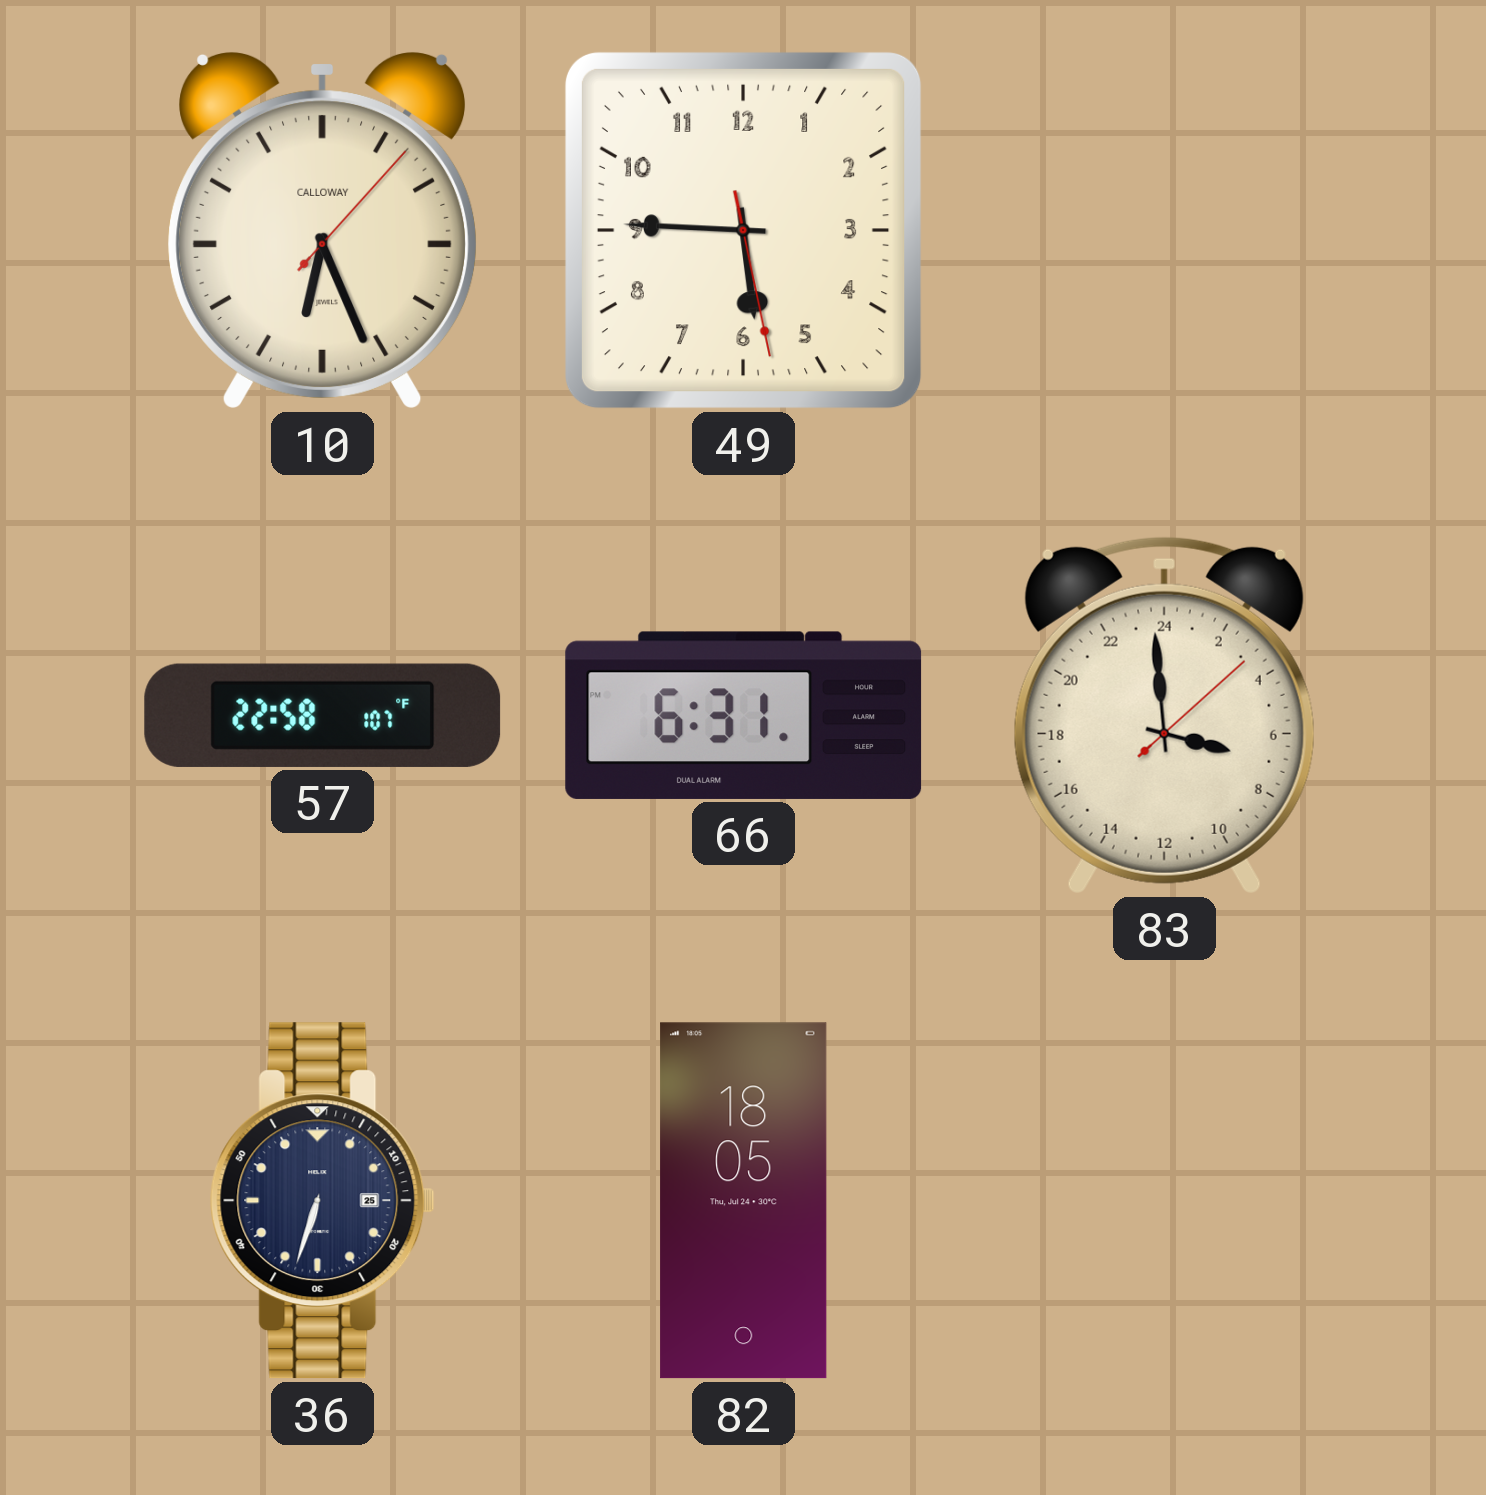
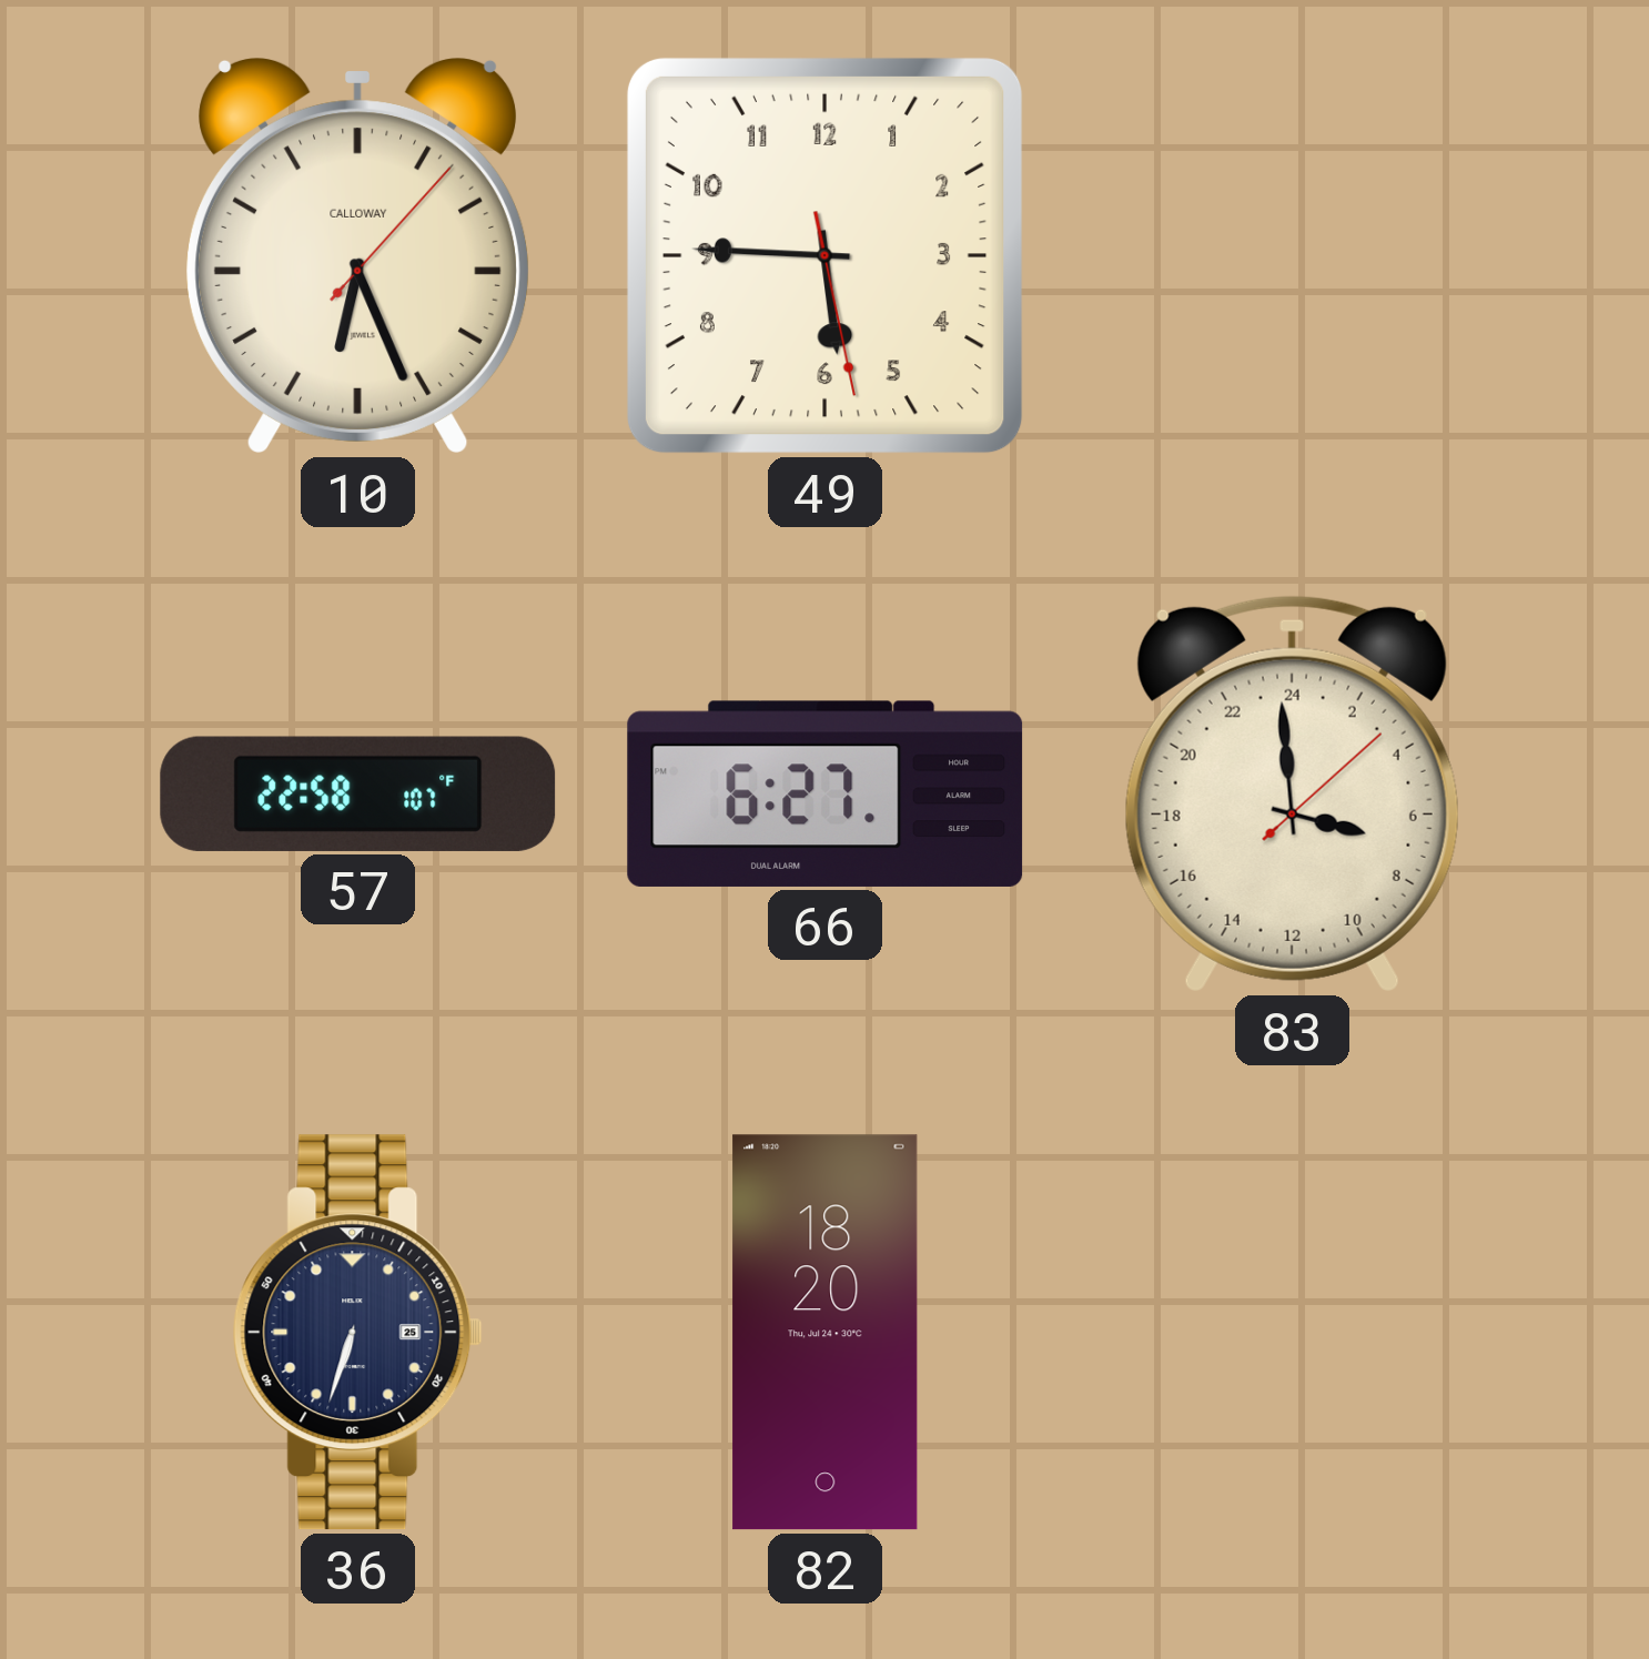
66: 6:31 -> 6:27 (826, 793)
82: 18:05 -> 18:20 (826, 1333)
